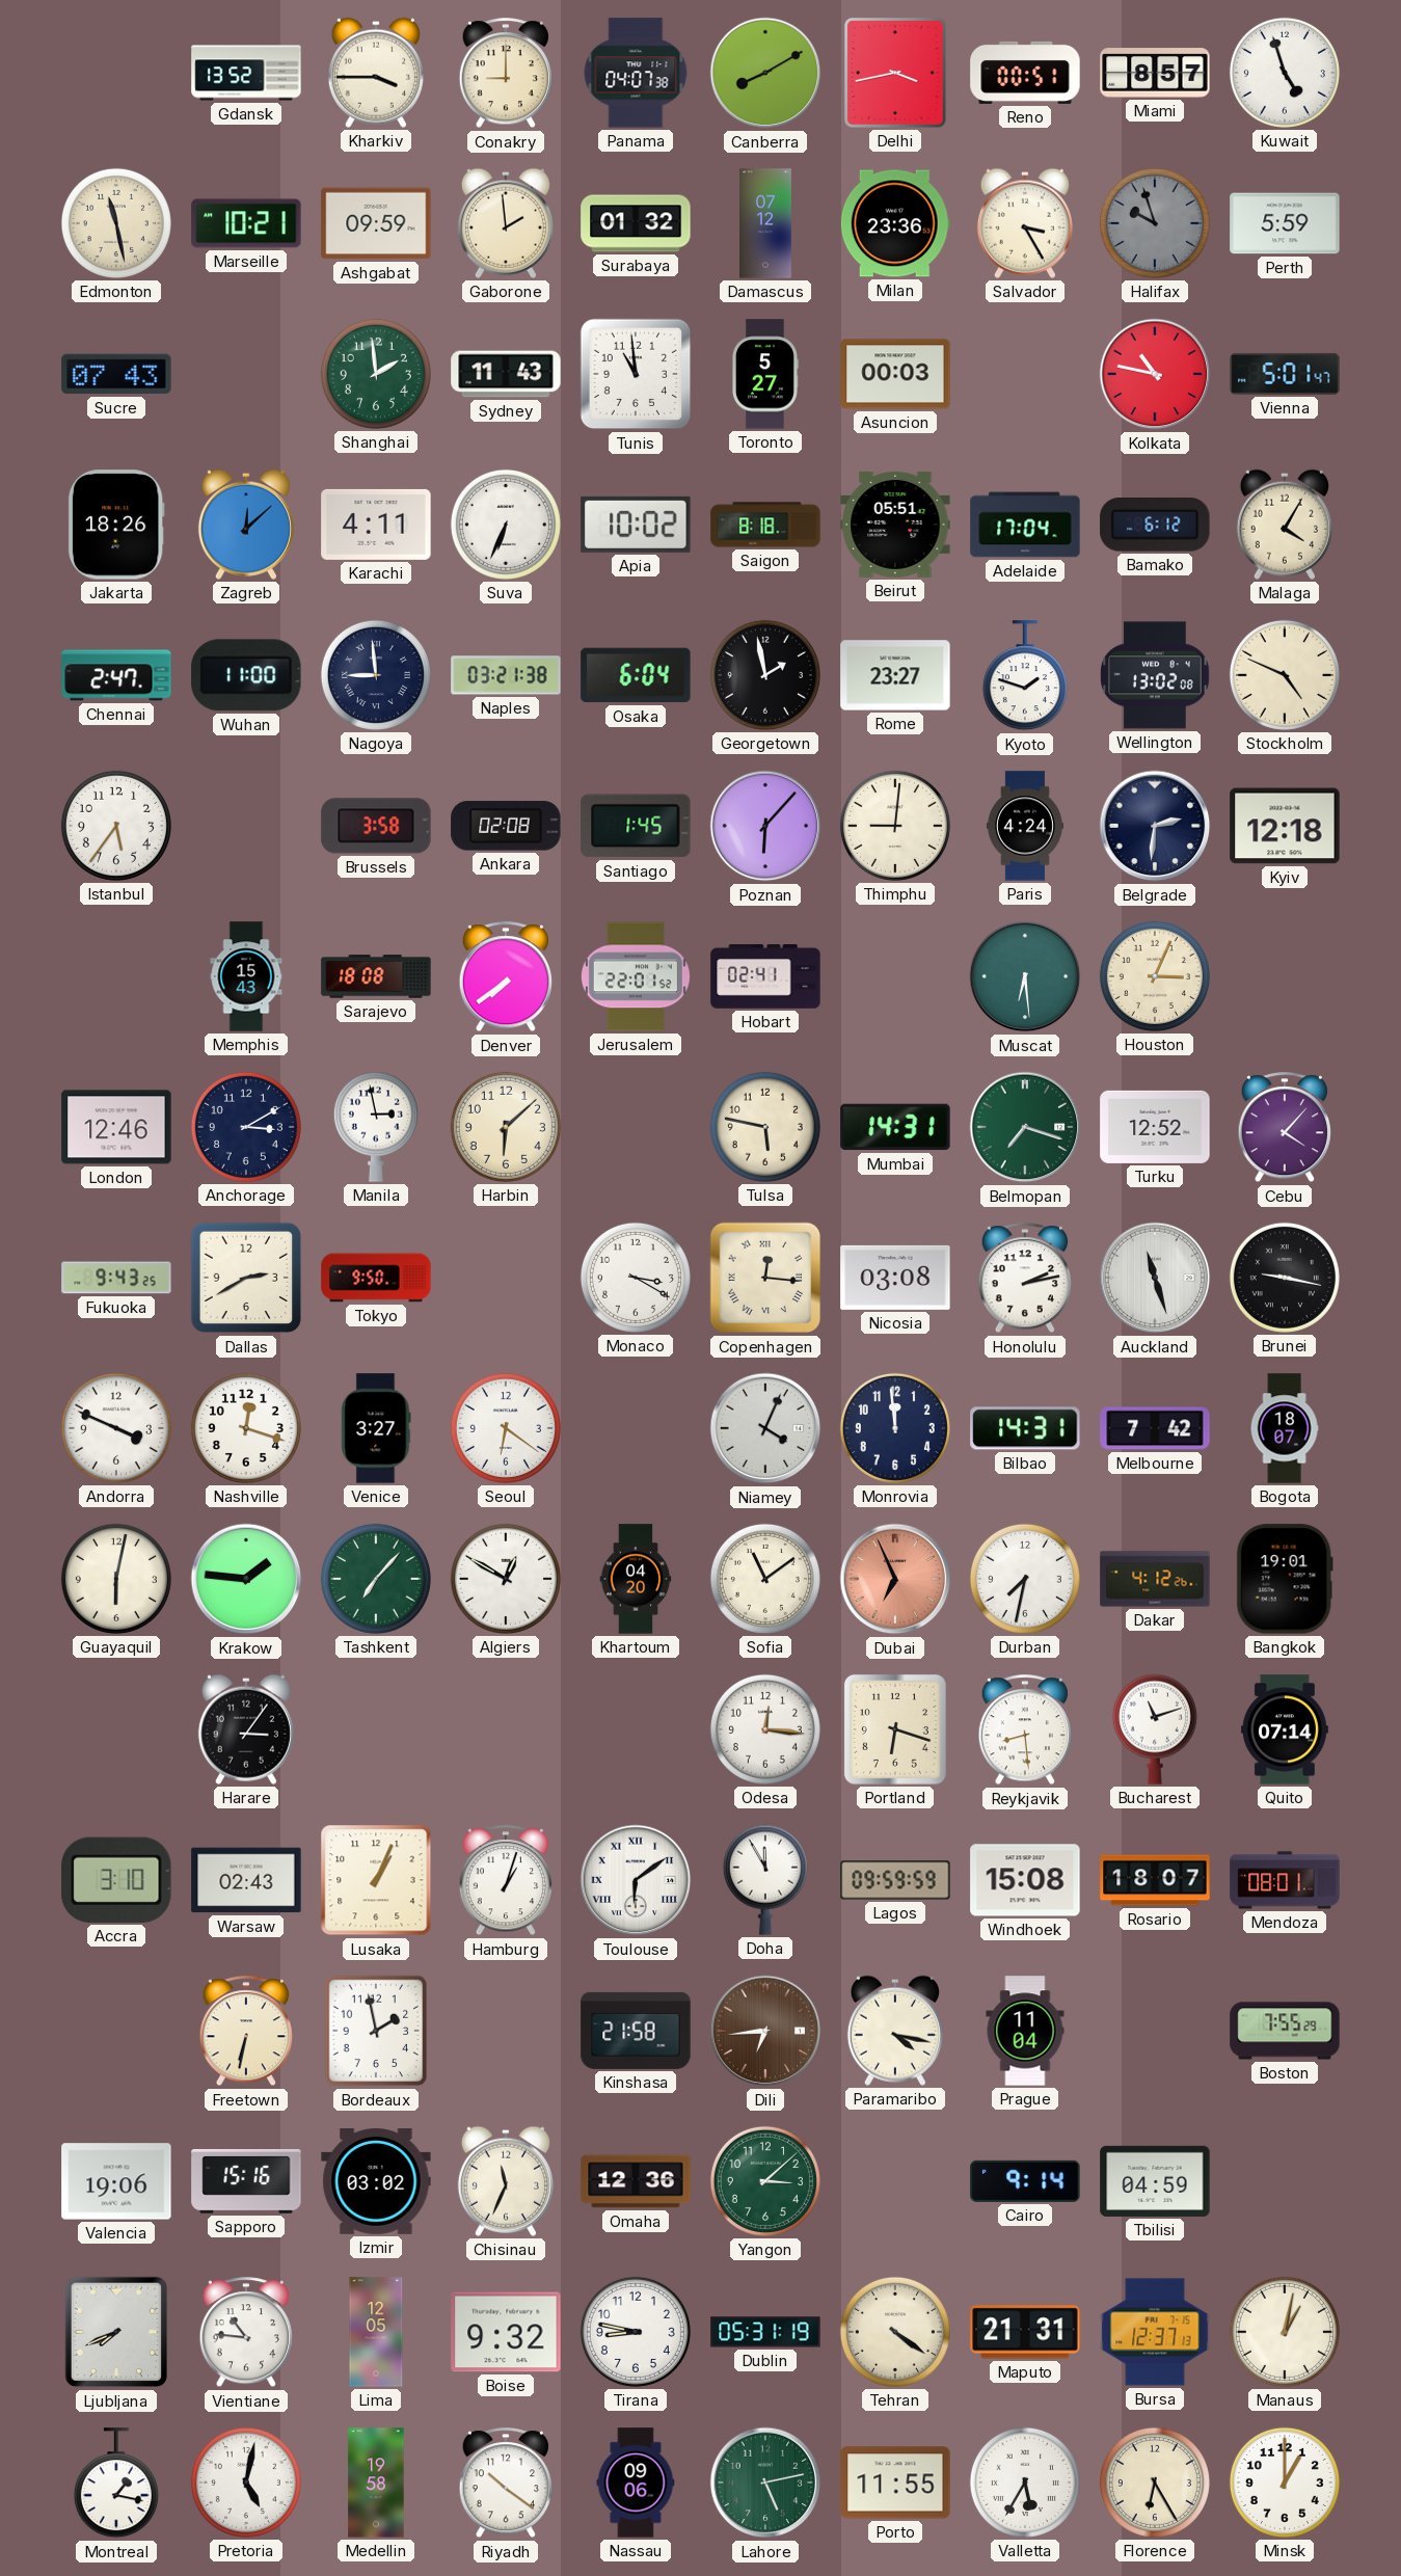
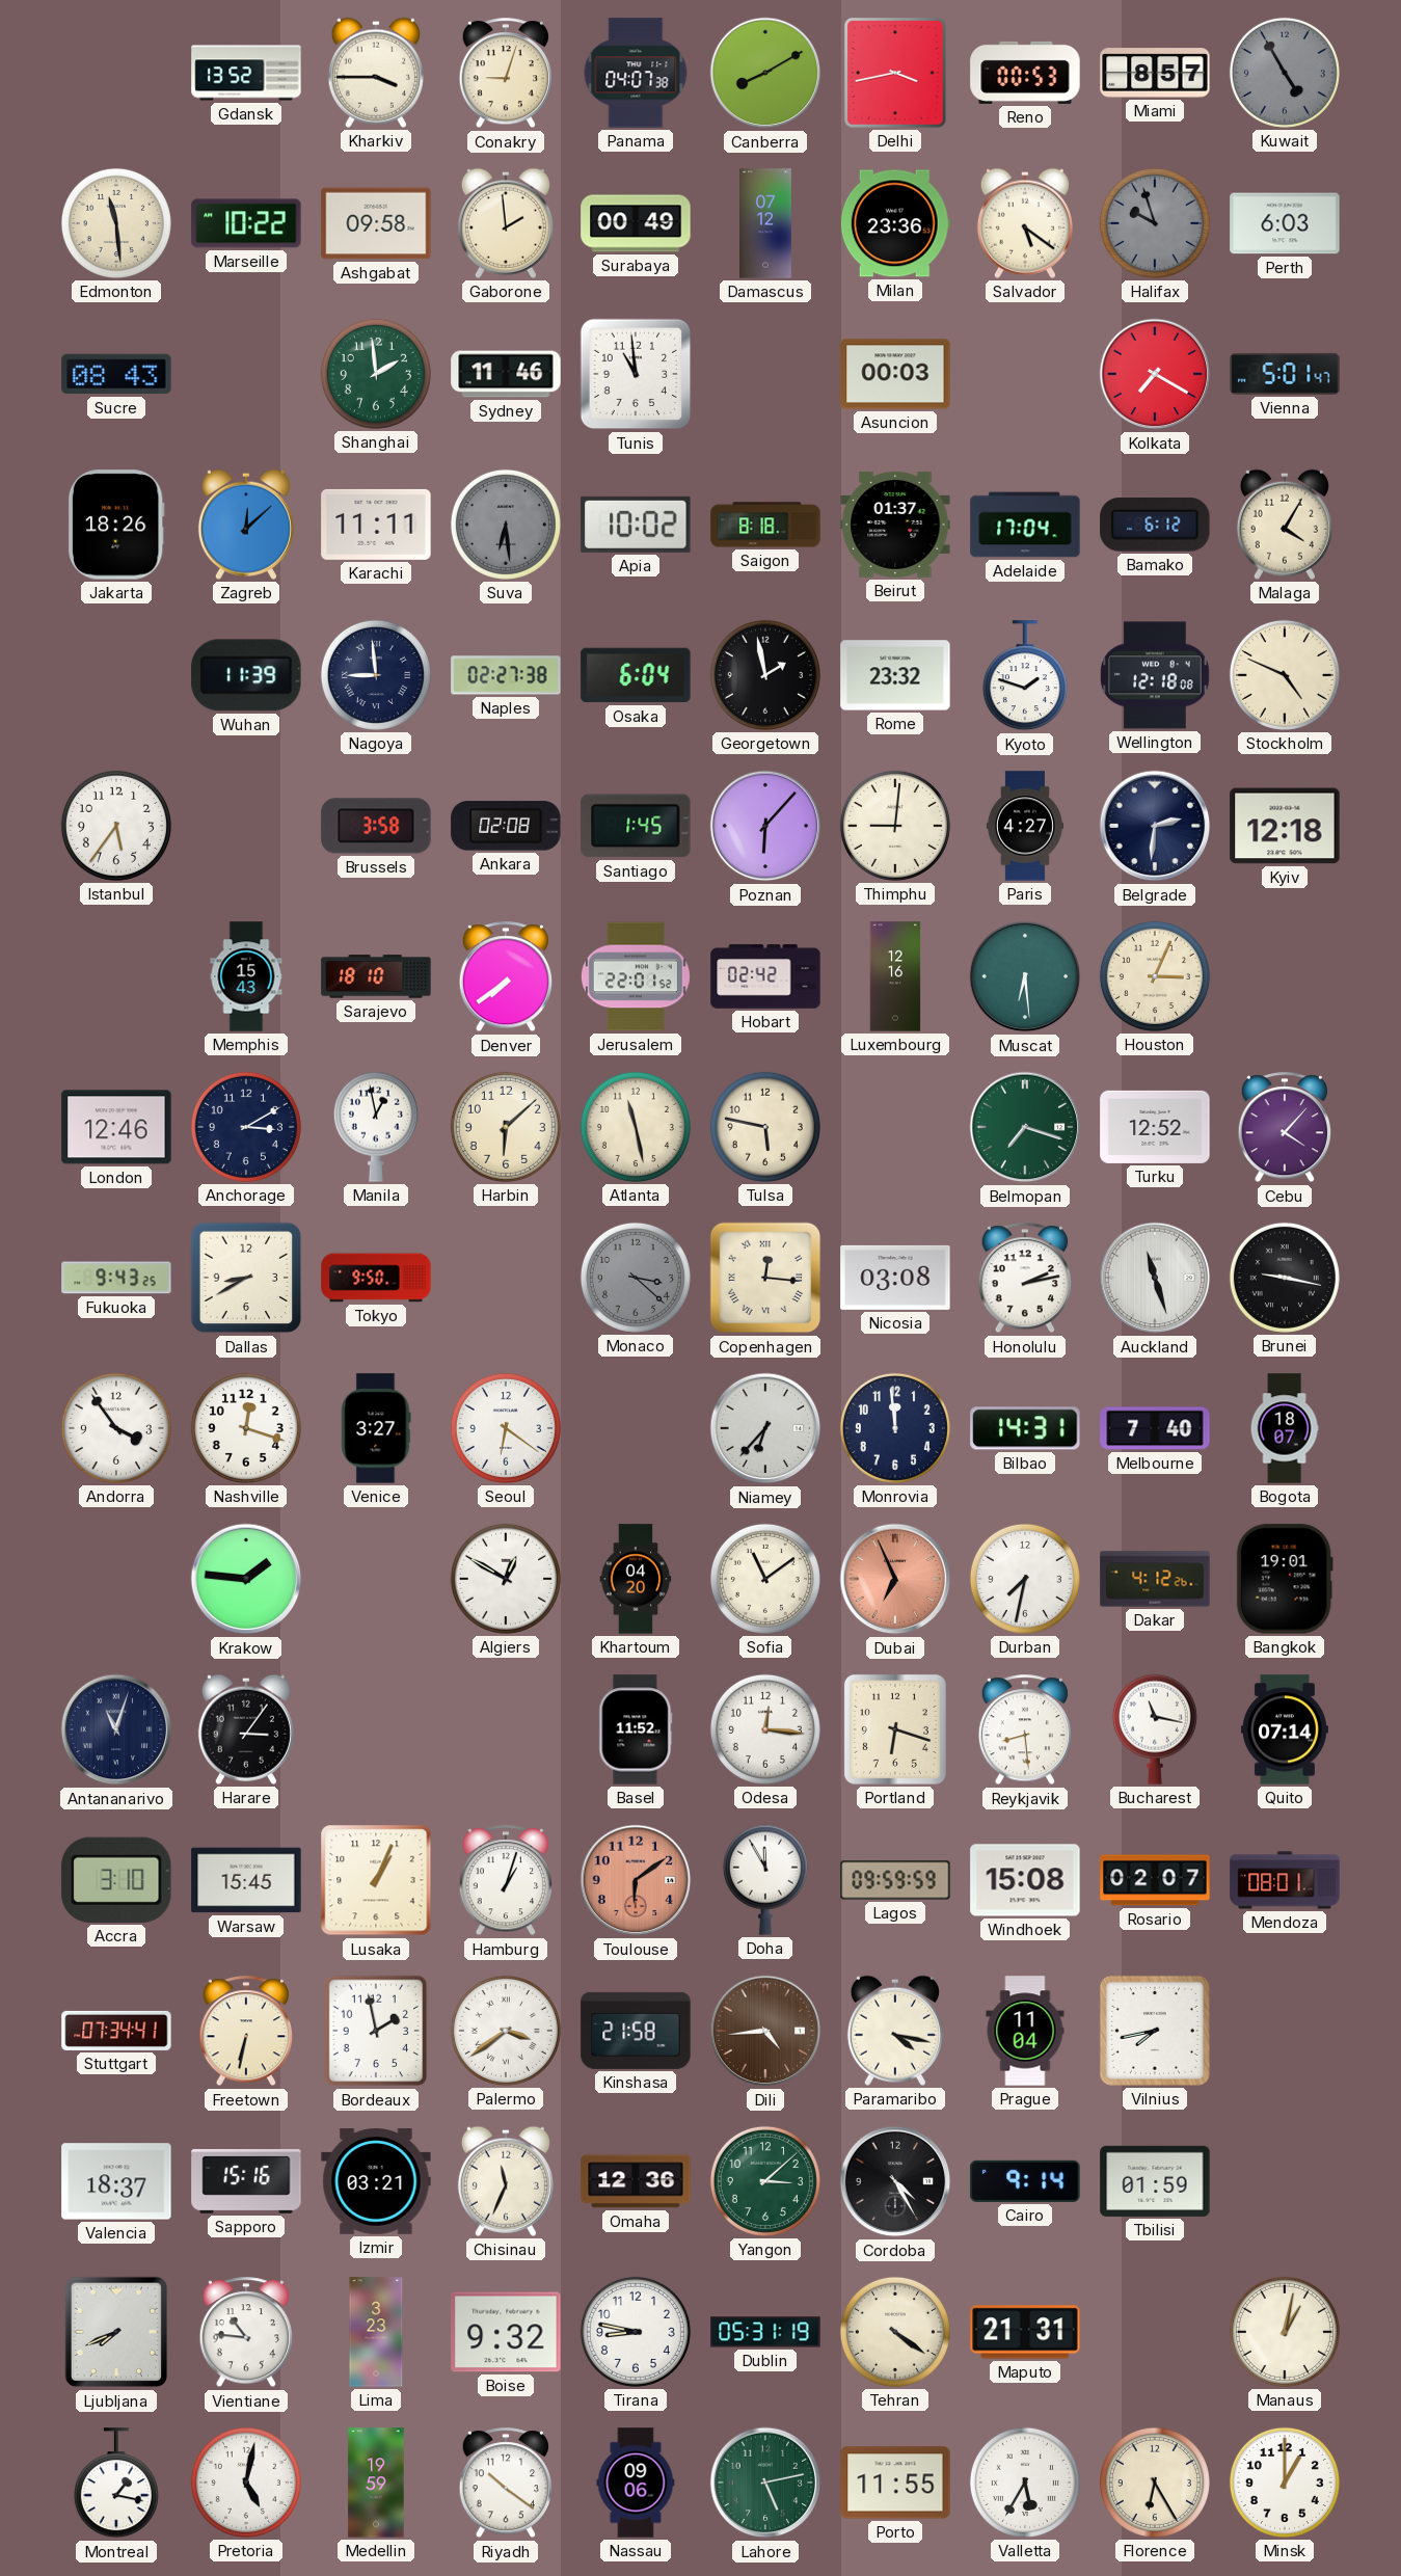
Conakry: 9:00 -> 9:03 (505, 74)
Reno: 00:51 -> 00:53 (1025, 73)
Kuwait: 4:57 -> 4:55 (1285, 73)
Kuwait dial: white -> grey (1285, 73)
Edmonton: 11:28 -> 11:29 (116, 223)
Marseille: 10:21 -> 10:22 (246, 223)
Ashgabat: 09:59 -> 09:58 (376, 223)
Surabaya: 01:32 -> 00:49 (636, 223)
Salvador: 3:25 -> 5:21 (1025, 223)
Perth: 5:59 -> 6:03 (1285, 223)
Sucre: 07:43 -> 08:43 (116, 374)
Sydney: 11:43 -> 11:46 (506, 374)
Toronto: 5:27 -> none (764, 374)
Kolkata: 10:47 -> 7:20 (1155, 374)
Karachi: 4:11 -> 11:11 (376, 525)
Suva: 6:34 -> 6:29 (506, 525)
Suva dial: white -> grey (506, 525)
Beirut: 05:51 -> 01:37 (895, 525)
Chennai: 2:47 -> none (116, 675)
Wuhan: 11:00 -> 11:39 (246, 675)
Naples: 03:21 -> 02:27 (506, 675)
Rome: 23:27 -> 23:32 (895, 675)
Wellington: 13:02 -> 12:18 (1156, 675)
Paris: 4:24 -> 4:27 (1025, 826)
Sarajevo: 18:08 -> 18:10 (376, 976)
Hobart: 02:41 -> 02:42 (765, 976)
Luxembourg: none -> 12:16 (895, 976)
Manila: 2:58 -> 12:58 (376, 1127)
Atlanta: none -> 11:28 (636, 1127)
Mumbai: 14:31 -> none (895, 1127)
Dallas: 2:40 -> 8:40 (246, 1278)
Monaco: 3:20 -> 3:22 (636, 1278)
Monaco dial: white -> grey (636, 1278)
Andorra: 3:49 -> 3:54 (116, 1428)
Niamey: 4:04 -> 6:37 (765, 1428)
Melbourne: 7:42 -> 7:40 (1155, 1428)
Guayaquil: 6:02 -> none (116, 1579)
Tashkent: 7:07 -> none (376, 1579)
Antananarivo: none -> 11:03 (116, 1729)
Basel: none -> 11:52 (636, 1729)
Bucharest: 11:12 -> 11:17 (1155, 1729)
Warsaw: 02:43 -> 15:45 (246, 1880)
Toulouse dial: white -> salmon (636, 1880)
Toulouse numerals: Roman -> Arabic (636, 1880)
Rosario: 18:07 -> 02:07 (1155, 1880)
Stuttgart: none -> 07:34 (116, 2031)
Palermo: none -> 3:39 (506, 2031)
Dili: 6:44 -> 4:44 (765, 2031)
Vilnius: none -> 7:43 (1155, 2031)
Boston: 7:55 -> none (1285, 2031)
Valencia: 19:06 -> 18:37 (116, 2181)
Izmir: 03:02 -> 03:21 (376, 2182)
Cordoba: none -> 4:25 (895, 2181)
Tbilisi: 04:59 -> 01:59 (1155, 2181)
Lima: 12:05 -> 3:23 (376, 2332)
Bursa: 12:37 -> none (1155, 2332)
Medellin: 19:58 -> 19:59 (376, 2483)
